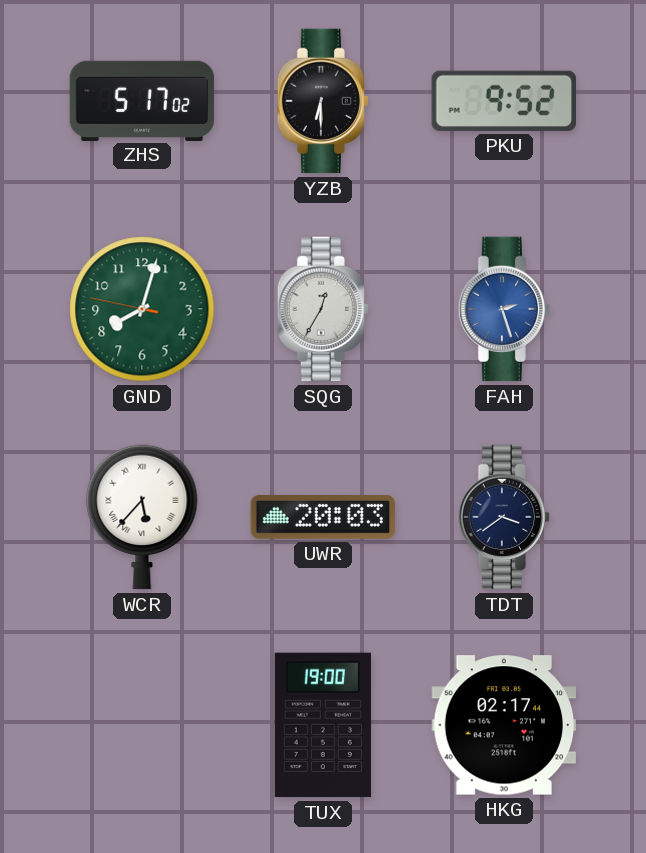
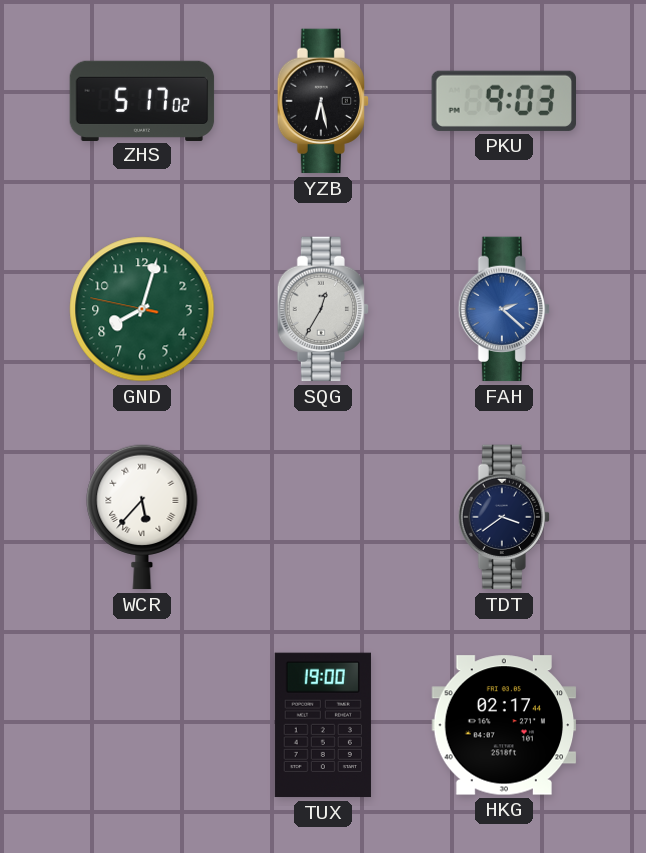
YZB: 6:30 -> 6:28 (322, 101)
PKU: 9:52 -> 9:03 (503, 101)
FAH: 2:27 -> 2:22 (503, 309)
UWR: 20:03 -> none (323, 518)
